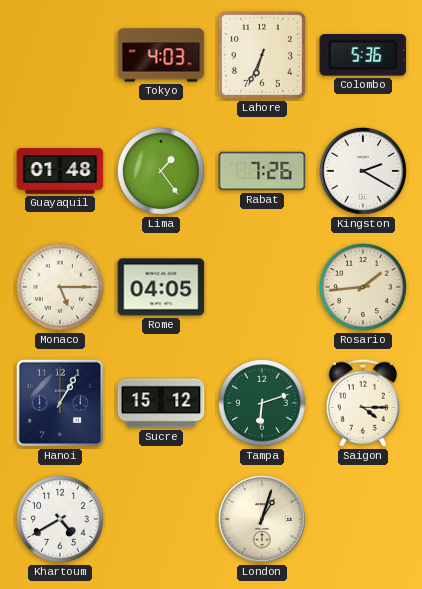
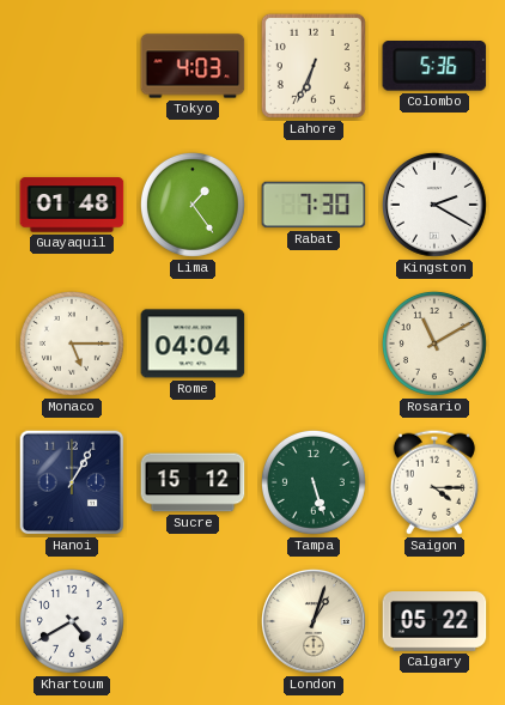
Rabat: 7:26 -> 7:30 (314, 205)
Rome: 04:05 -> 04:04 (193, 344)
Rosario: 1:44 -> 11:10 (434, 344)
Tampa: 6:12 -> 5:27 (314, 482)
Calgary: none -> 05:22 (434, 621)
